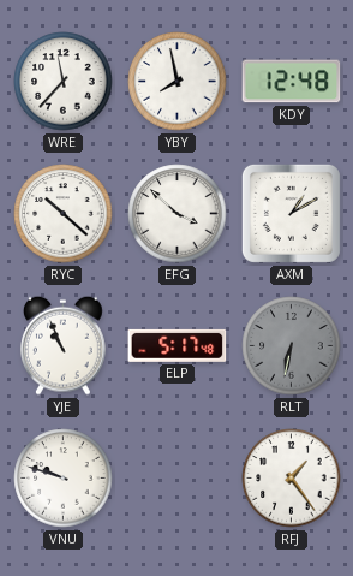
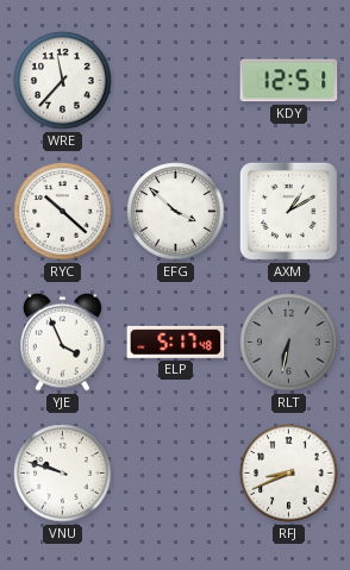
YBY: 7:58 -> none (178, 82)
KDY: 12:48 -> 12:51 (289, 81)
YJE: 10:56 -> 3:56 (63, 342)
RFJ: 1:24 -> 8:41 (289, 474)
